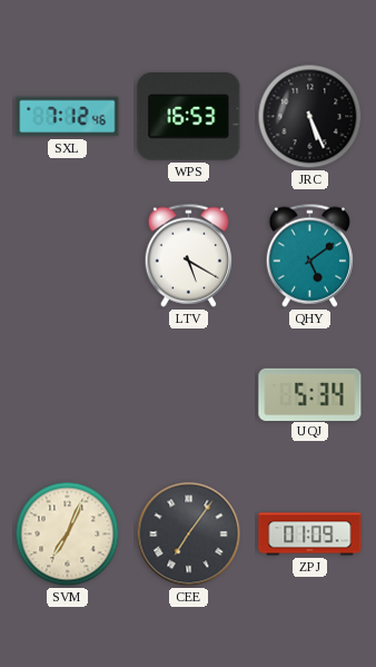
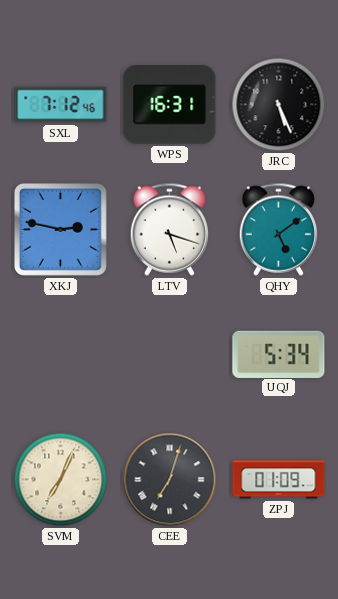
WPS: 16:53 -> 16:31 (170, 105)
XKJ: none -> 2:47 (60, 229)
LTV: 5:20 -> 5:18 (169, 229)
CEE: 7:06 -> 7:03 (170, 480)
